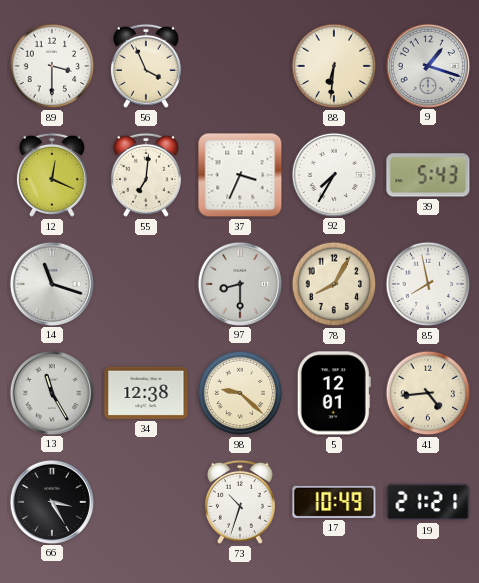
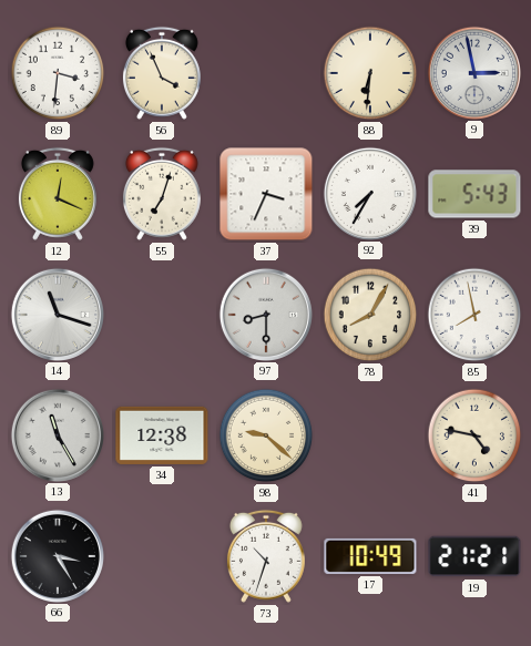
89: 3:30 -> 3:31 (58, 73)
9: 1:18 -> 2:58 (473, 72)
55: 7:01 -> 7:03 (162, 194)
5: 12:01 -> none (334, 393)
41: 4:44 -> 4:47 (474, 435)
